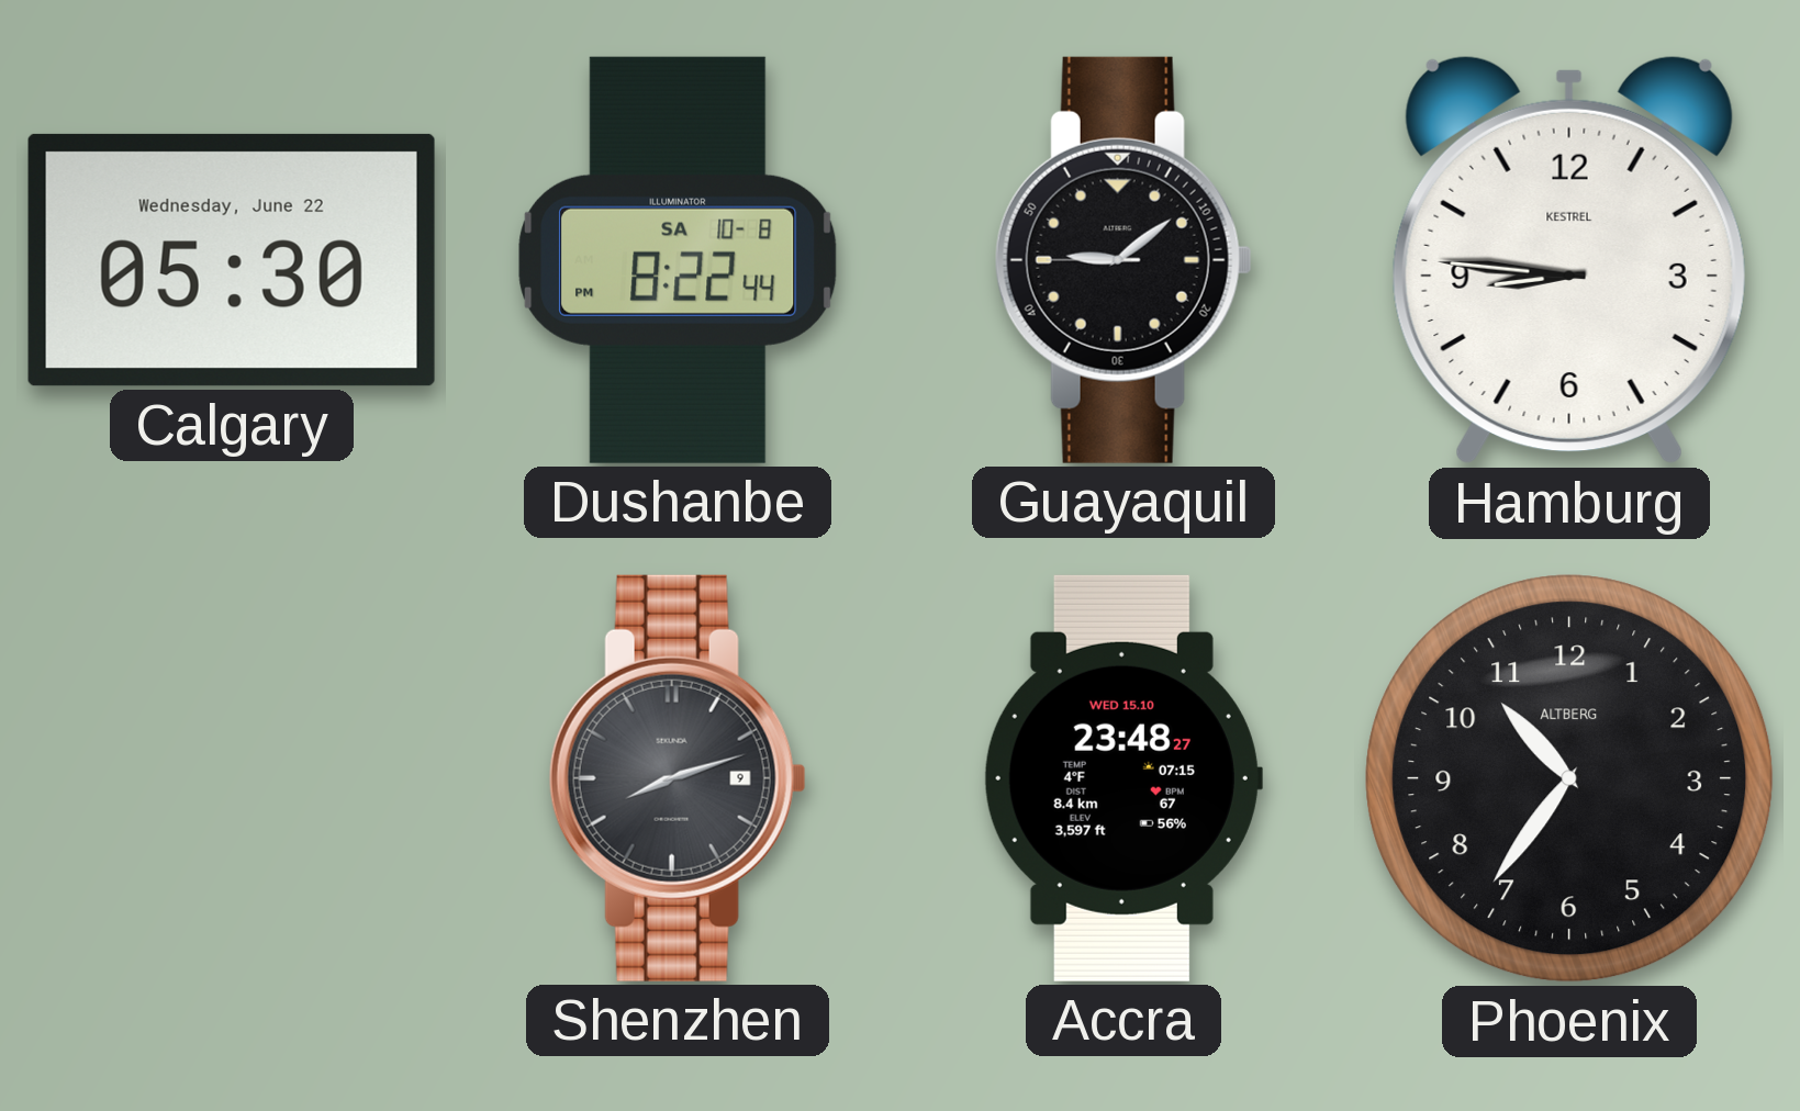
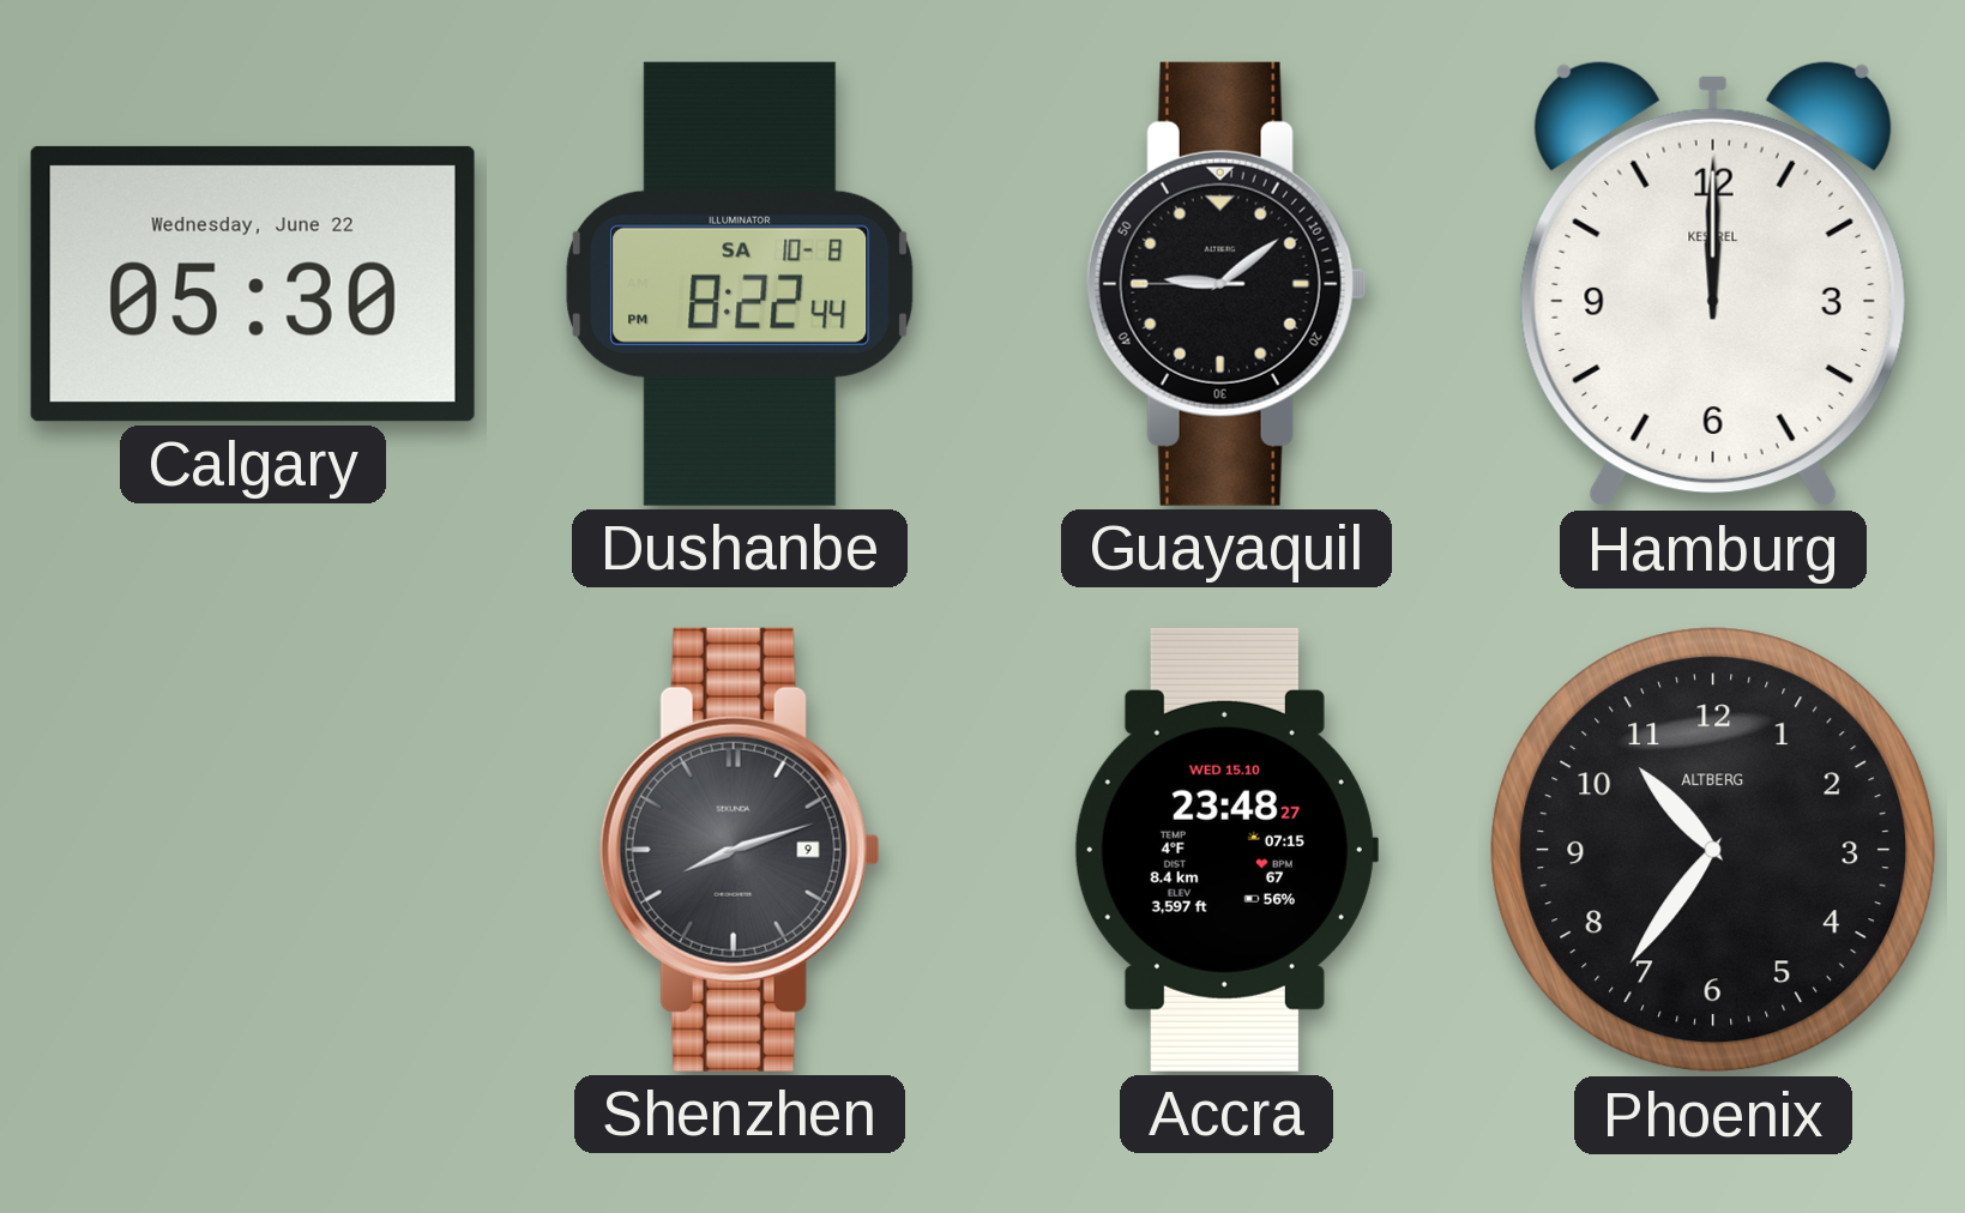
Hamburg: 8:46 -> 12:00 (1713, 284)
